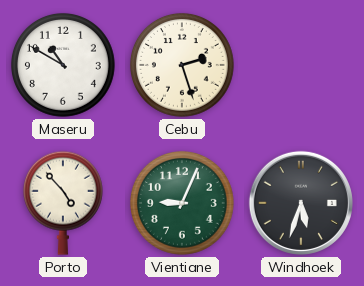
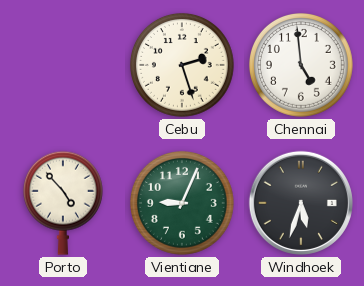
Maseru: 10:50 -> none (63, 65)
Chennai: none -> 4:59 (301, 65)
